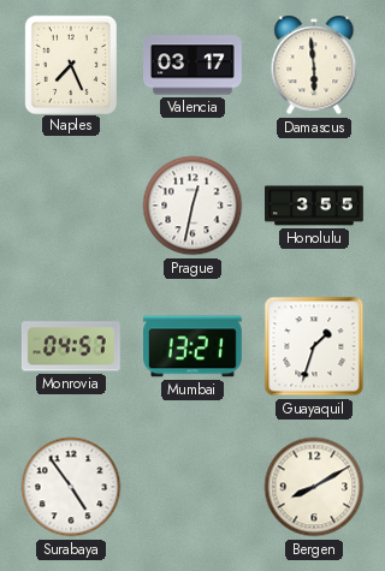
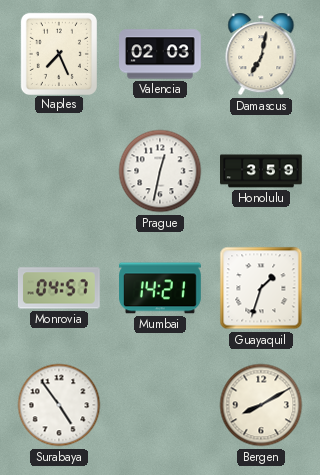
Valencia: 03:17 -> 02:03 (161, 54)
Damascus: 5:59 -> 7:02 (261, 54)
Honolulu: 3:55 -> 3:59 (262, 171)
Mumbai: 13:21 -> 14:21 (161, 288)
